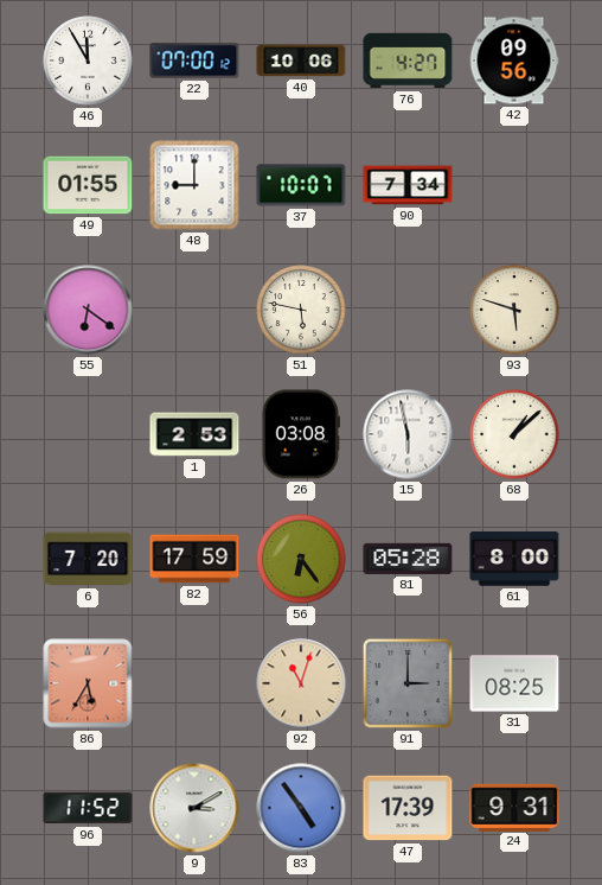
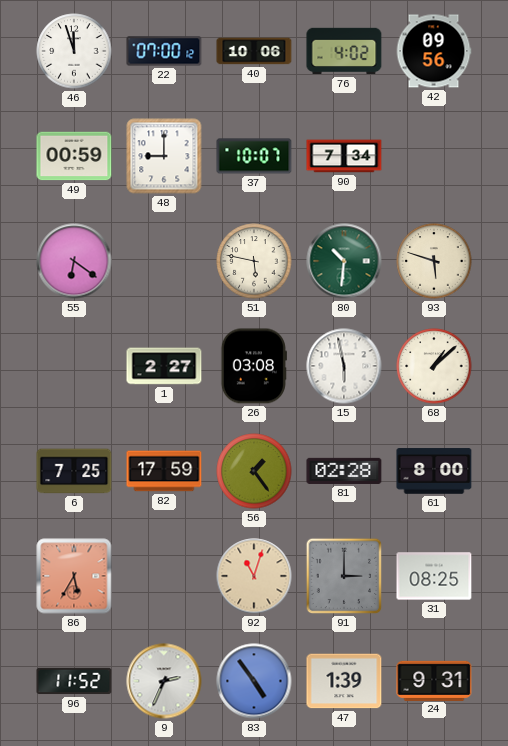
46: 11:55 -> 11:57 (74, 51)
76: 4:27 -> 4:02 (344, 51)
49: 01:55 -> 00:59 (74, 156)
80: none -> 10:31 (344, 261)
1: 2:53 -> 2:27 (164, 366)
6: 7:20 -> 7:25 (74, 471)
56: 6:24 -> 1:24 (254, 471)
81: 05:28 -> 02:28 (344, 471)
9: 3:10 -> 2:34 (164, 681)
47: 17:39 -> 1:39 (344, 681)
